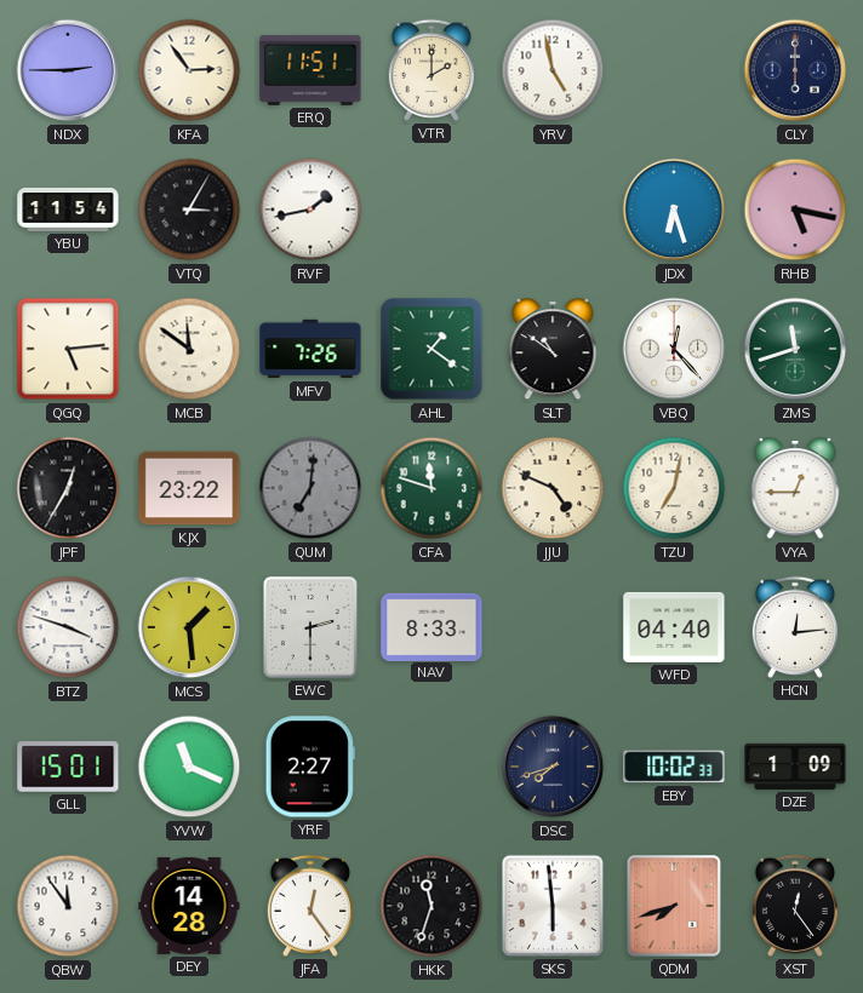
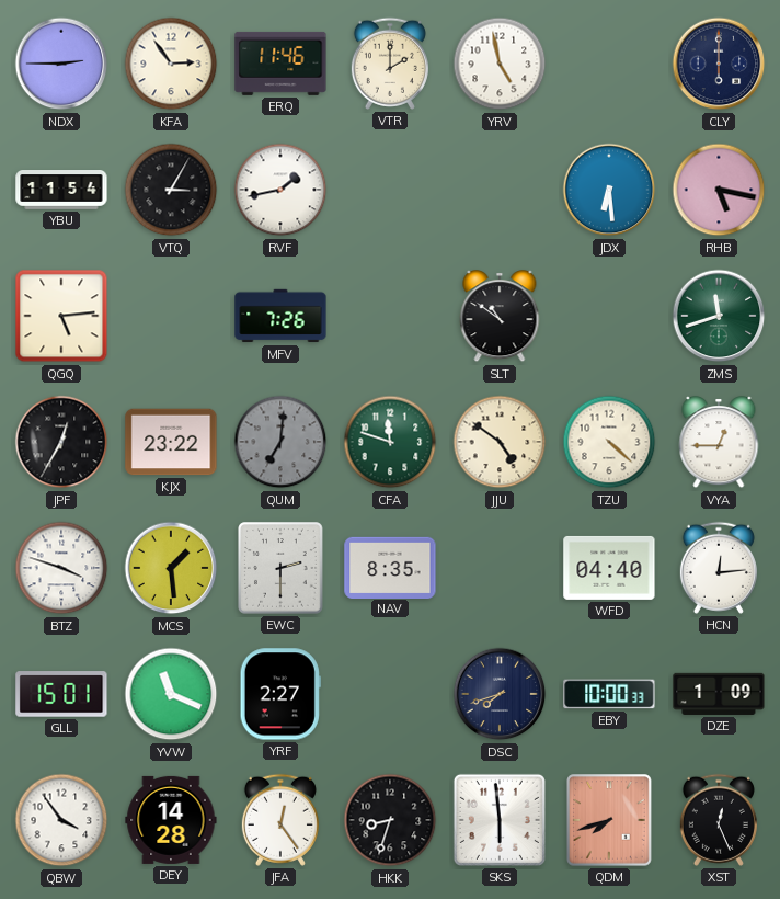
ERQ: 11:51 -> 11:46 (280, 64)
JDX: 6:27 -> 6:29 (609, 190)
MCB: 11:51 -> none (189, 349)
AHL: 1:21 -> none (431, 349)
VBQ: 12:23 -> none (674, 349)
JJU: 4:49 -> 4:51 (500, 442)
TZU: 7:02 -> 4:22 (609, 442)
NAV: 8:33 -> 8:35 (390, 567)
EBY: 10:02 -> 10:00 (609, 694)
QBW: 11:54 -> 3:54 (61, 820)
HKK: 11:33 -> 8:33 (390, 820)
XST: 12:24 -> 12:26 (719, 820)
